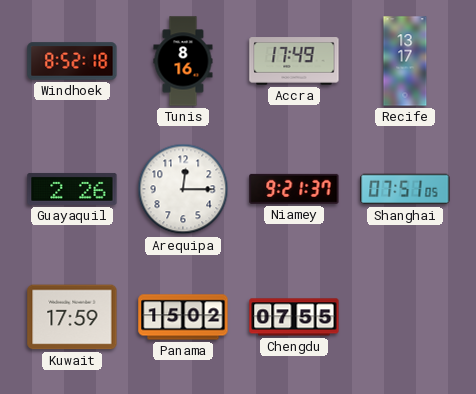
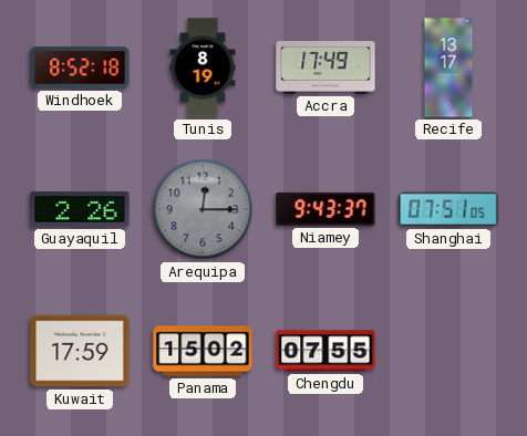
Tunis: 8:16 -> 8:19 (203, 68)
Arequipa dial: white -> grey (203, 209)
Niamey: 9:21 -> 9:43 (325, 209)
